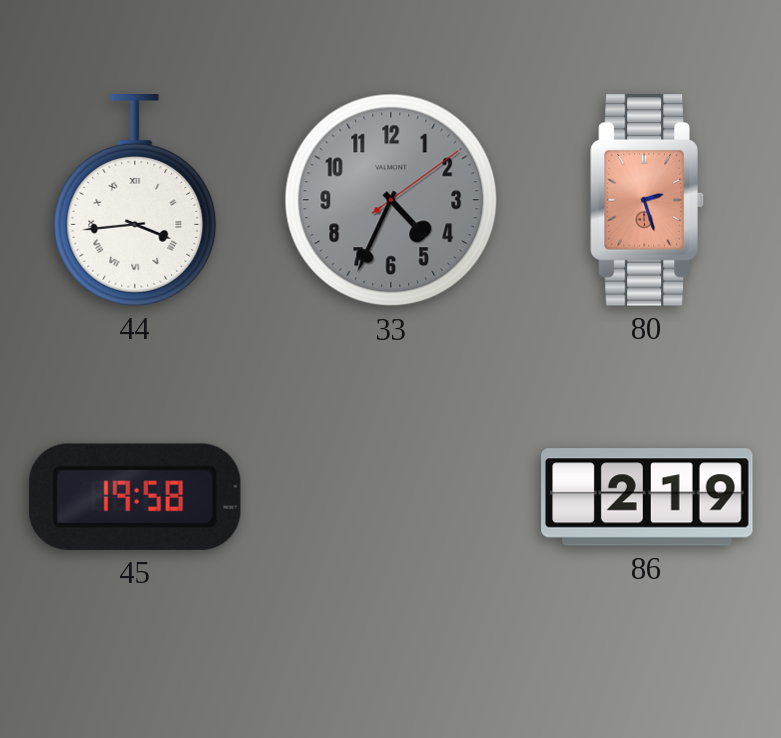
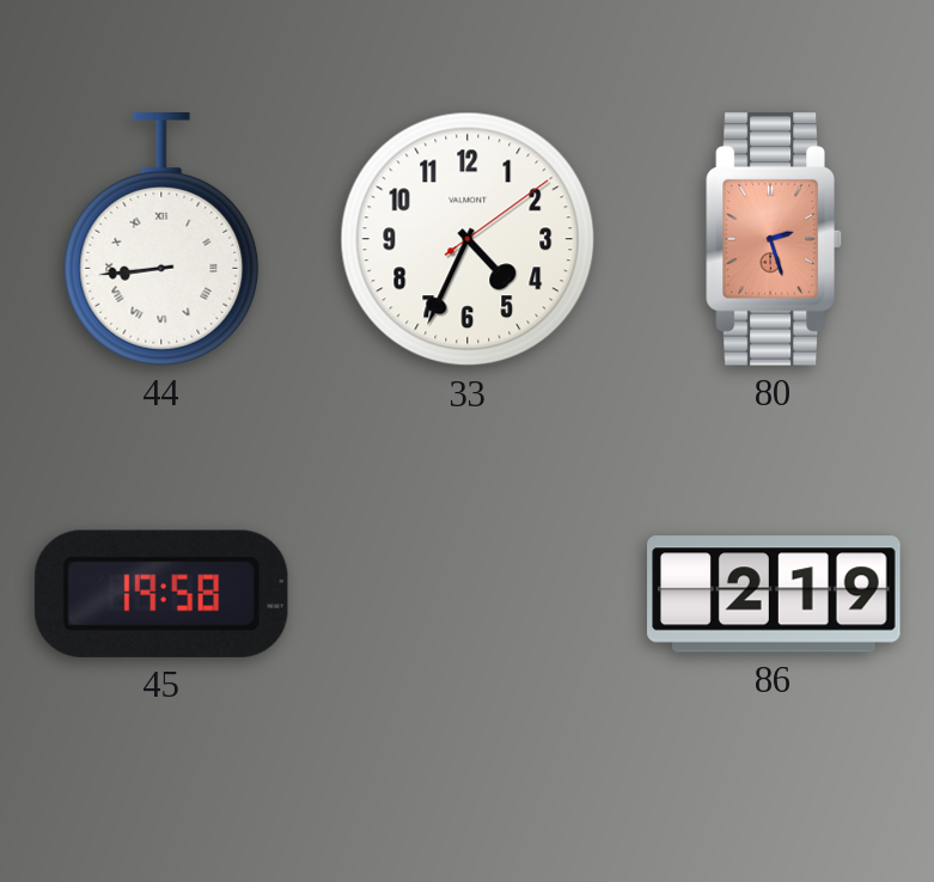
44: 3:44 -> 8:44 (161, 240)
33 dial: grey -> white (468, 239)
